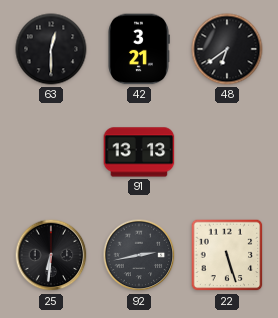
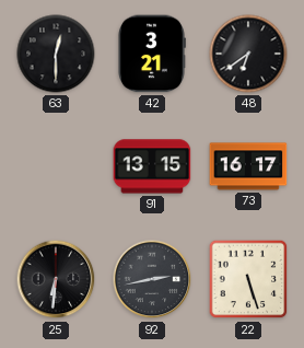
91: 13:13 -> 13:15 (152, 166)
73: none -> 16:17 (248, 166)
